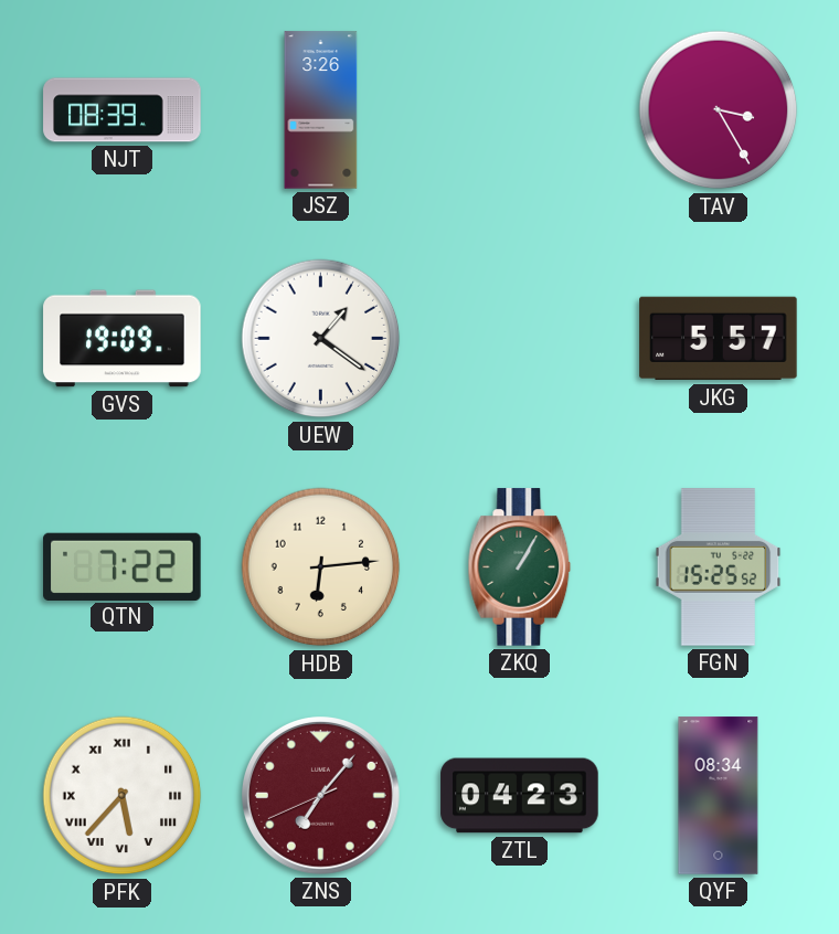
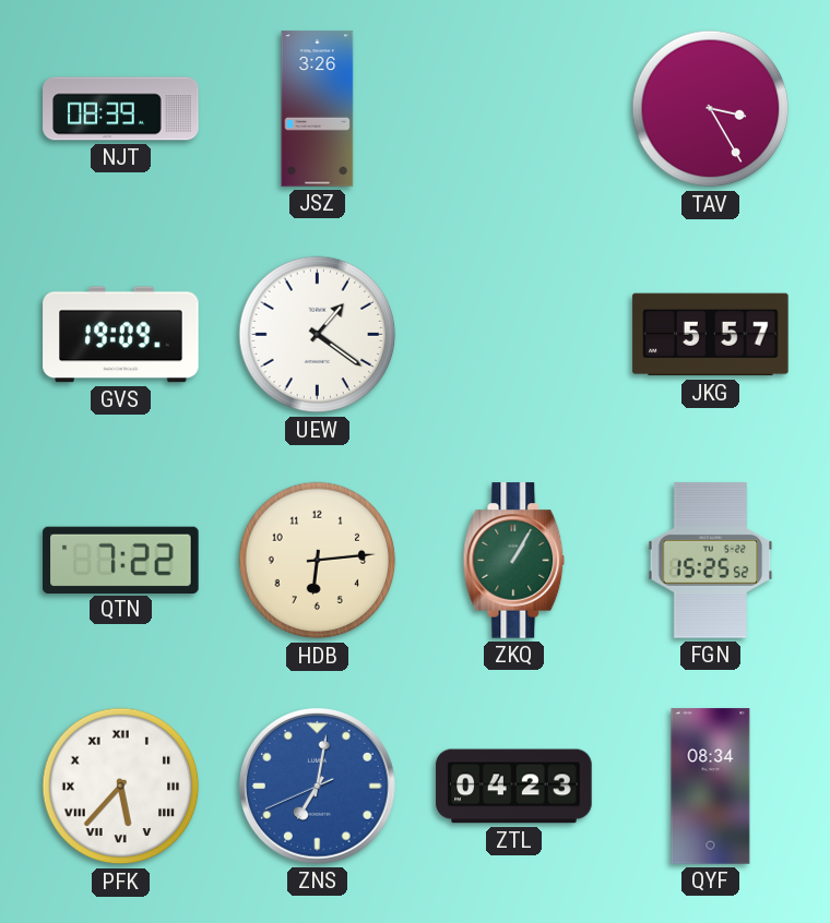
ZNS: 7:06 -> 7:01 (318, 787)
ZNS dial: burgundy -> blue (318, 787)
